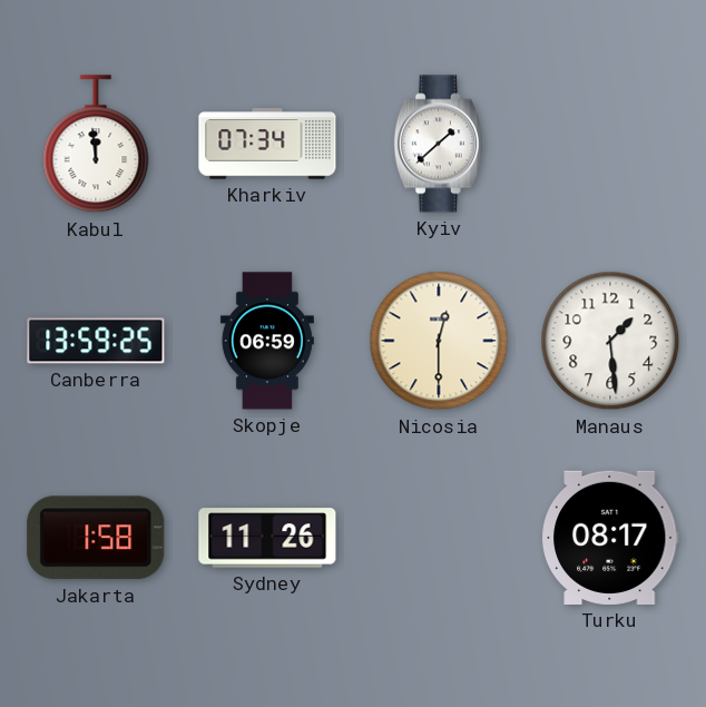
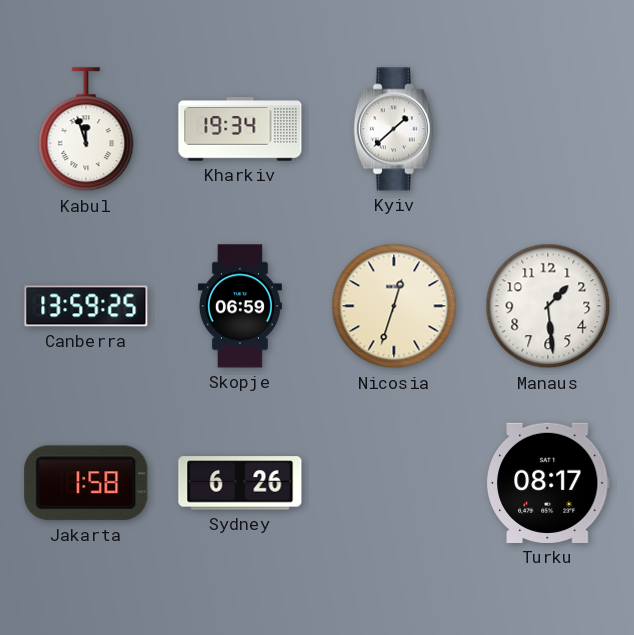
Kabul: 11:59 -> 11:57 (86, 130)
Kharkiv: 07:34 -> 19:34 (240, 129)
Nicosia: 12:30 -> 12:33 (394, 306)
Sydney: 11:26 -> 6:26 (240, 483)
